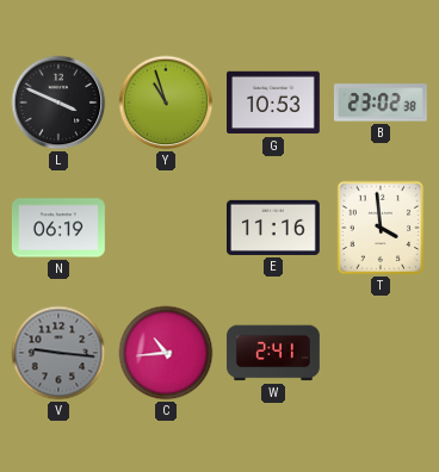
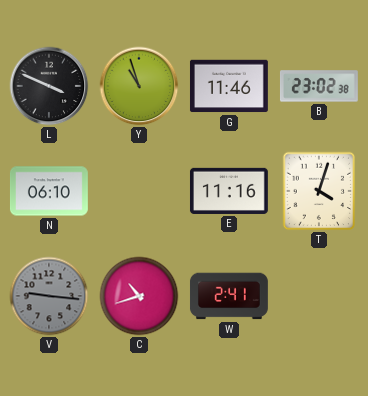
G: 10:53 -> 11:46 (229, 86)
N: 06:19 -> 06:10 (49, 191)
T: 3:59 -> 4:03 (319, 191)
C: 10:44 -> 10:42 (139, 296)
